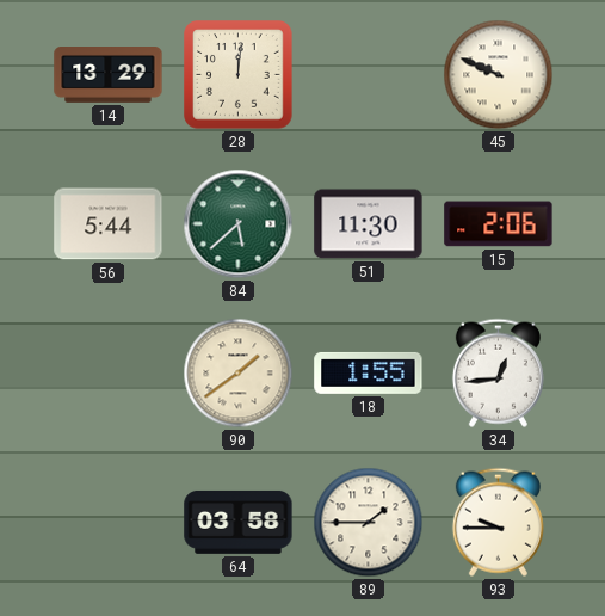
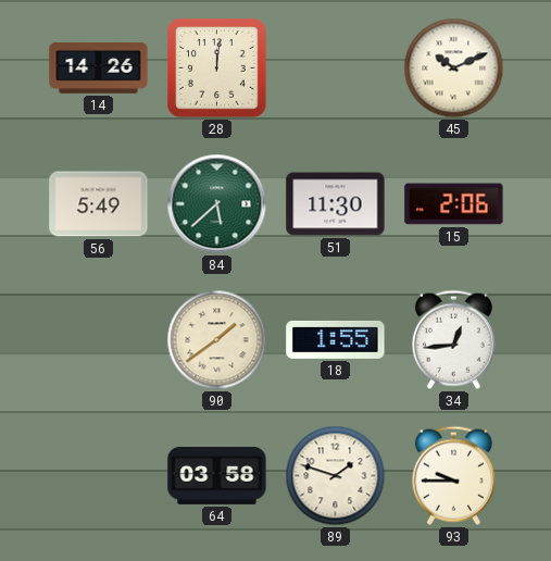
14: 13:29 -> 14:26 (99, 68)
45: 9:49 -> 10:11 (454, 68)
56: 5:44 -> 5:49 (99, 204)
89: 1:45 -> 1:48 (336, 476)
